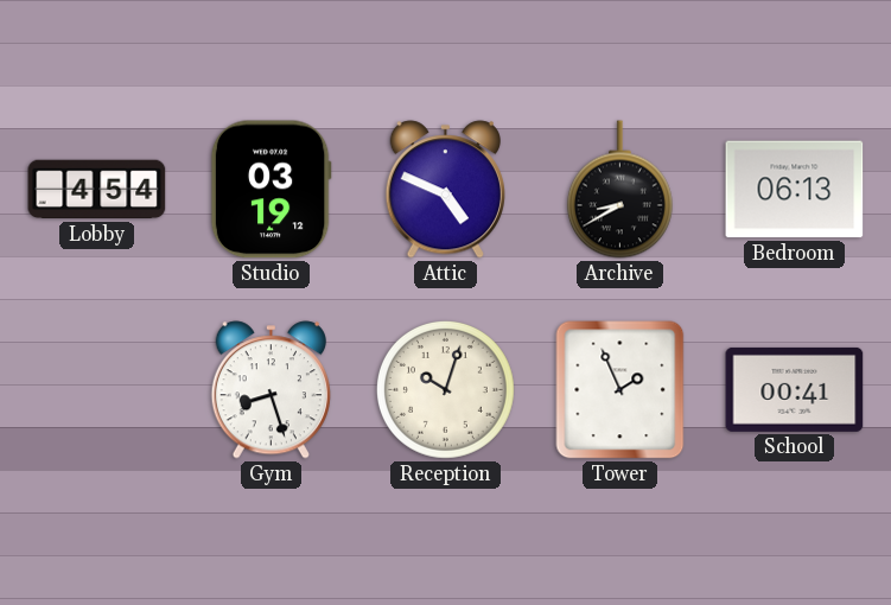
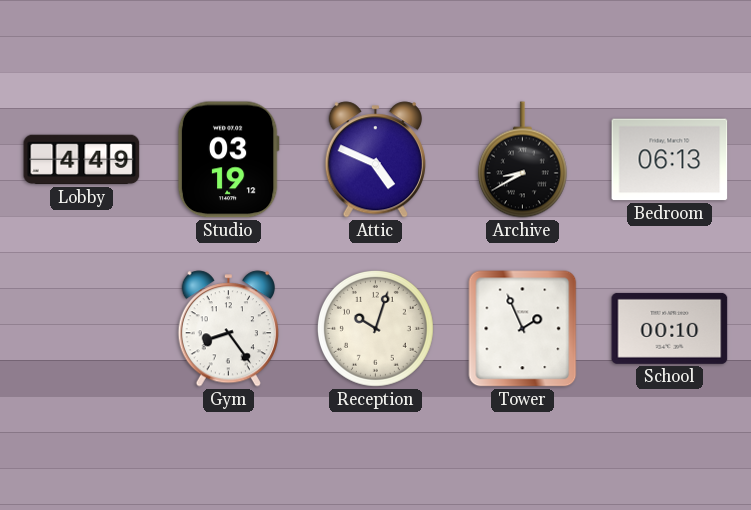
Lobby: 4:54 -> 4:49 (82, 160)
Gym: 8:27 -> 8:24 (228, 329)
School: 00:41 -> 00:10 (670, 328)
